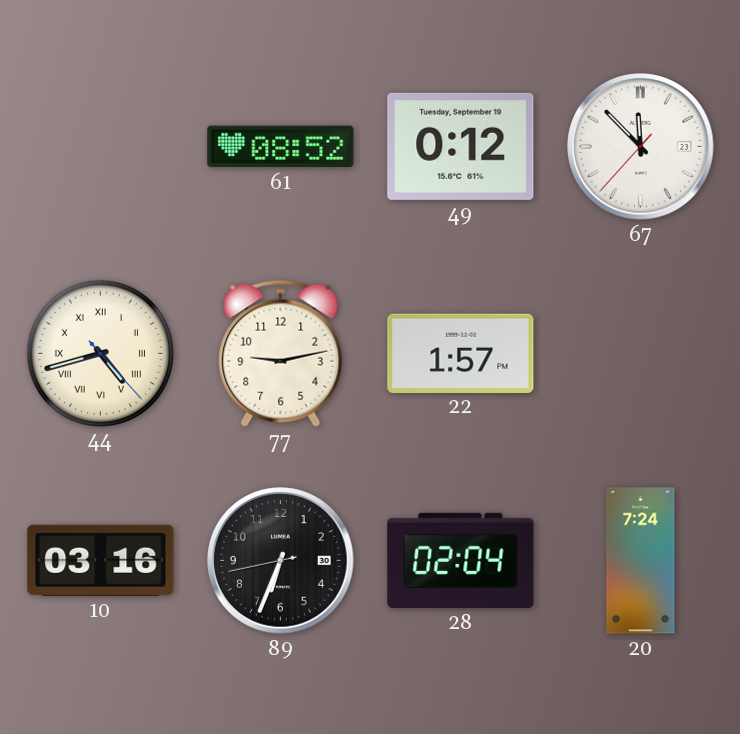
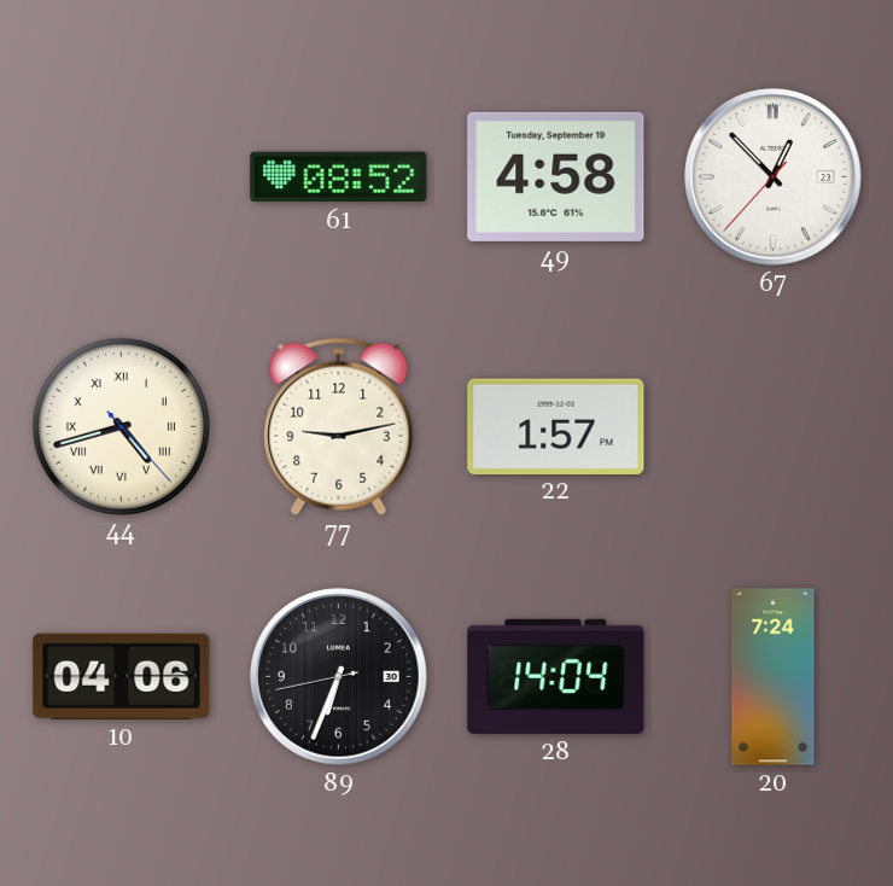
49: 0:12 -> 4:58 (556, 176)
67: 11:52 -> 12:52 (774, 177)
10: 03:16 -> 04:06 (122, 676)
28: 02:04 -> 14:04 (556, 676)
